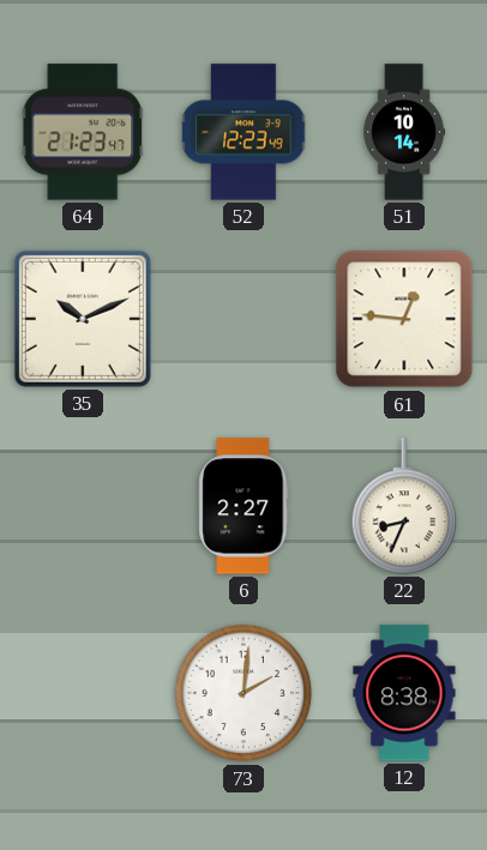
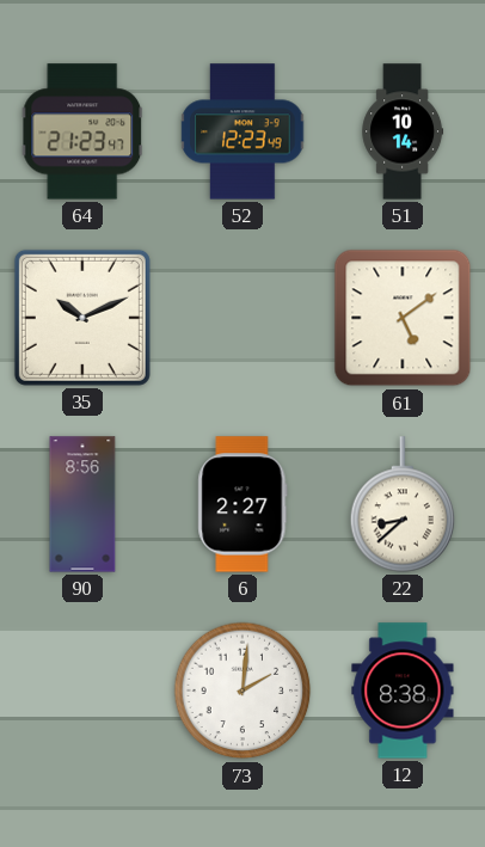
61: 12:46 -> 5:09 (403, 318)
90: none -> 8:56 (82, 504)
22: 8:34 -> 8:38 (403, 504)
